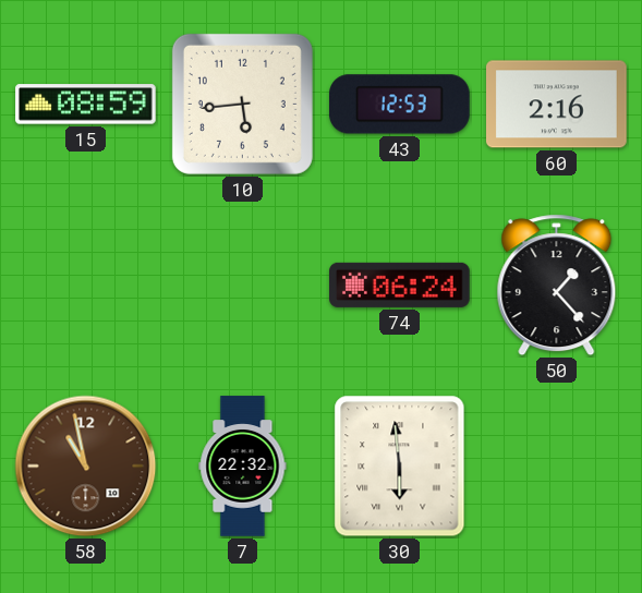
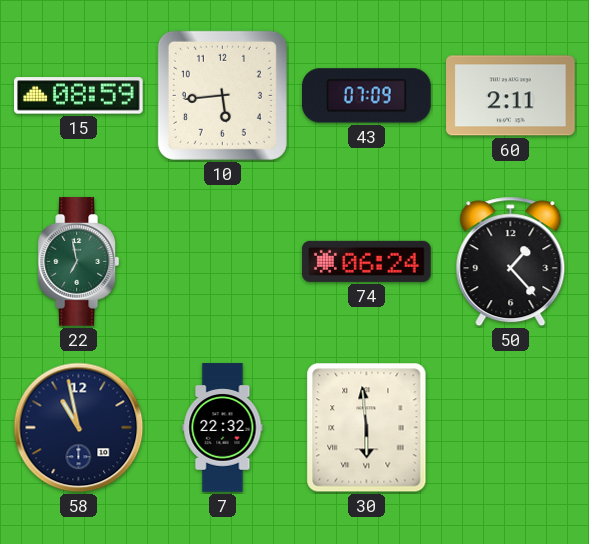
43: 12:53 -> 07:09 (367, 96)
60: 2:16 -> 2:11 (511, 96)
22: none -> 6:58 (78, 262)
58 dial: brown -> navy (79, 428)
